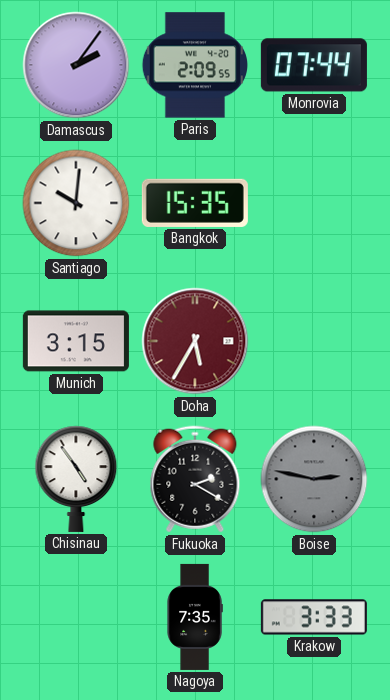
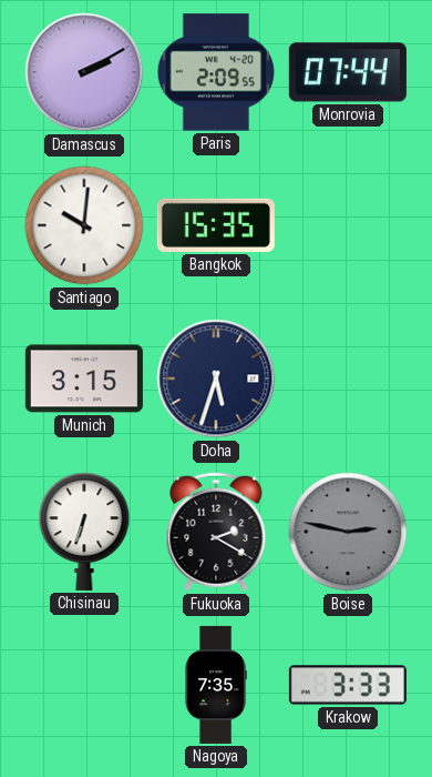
Damascus: 2:06 -> 2:10 (84, 72)
Doha: 5:35 -> 5:33 (216, 379)
Doha dial: burgundy -> navy (216, 379)
Chisinau: 4:54 -> 6:33 (84, 532)
